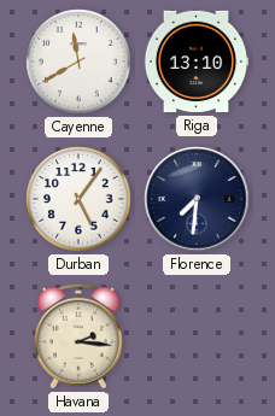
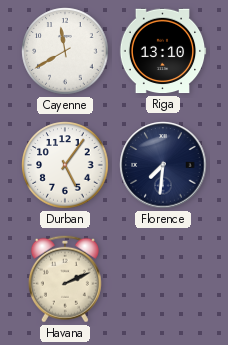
Havana: 2:16 -> 2:11 (65, 279)
